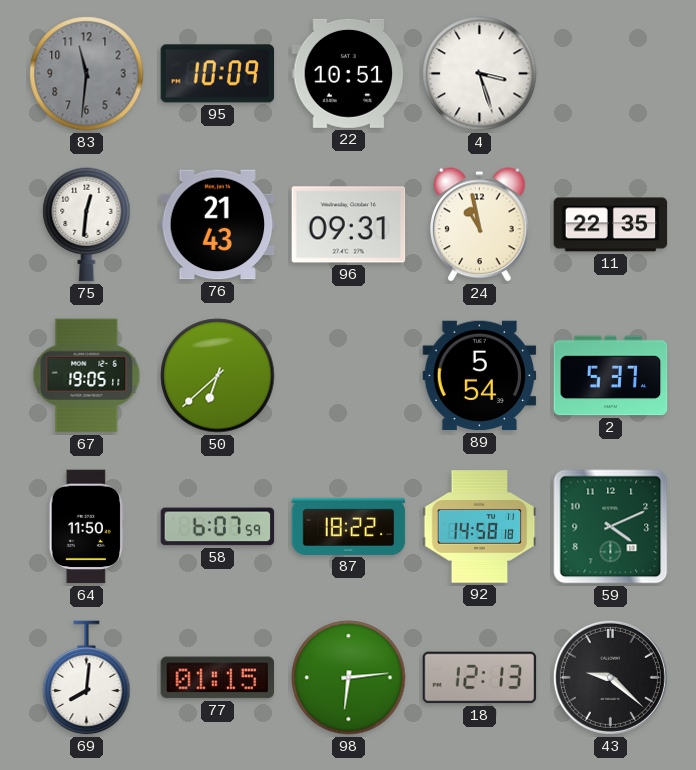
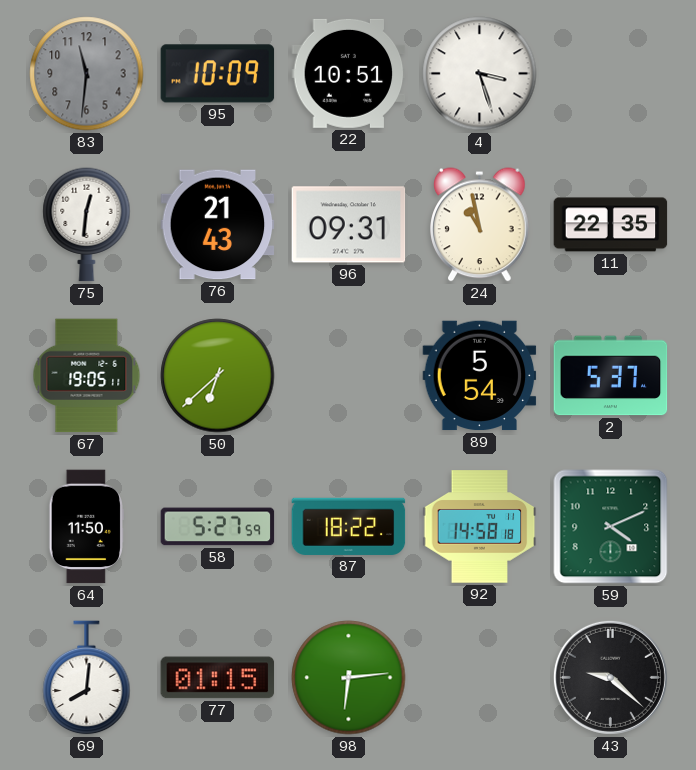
58: 6:07 -> 5:27 (218, 527)
18: 12:13 -> none (480, 678)
